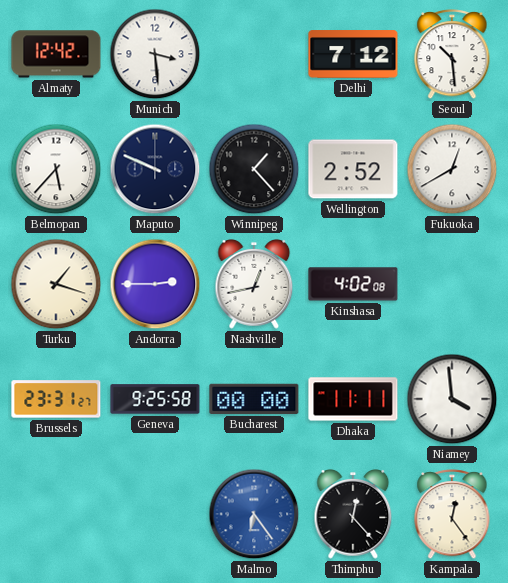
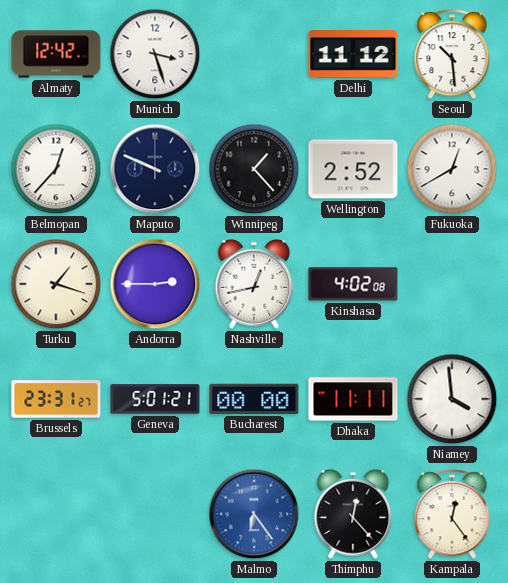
Munich: 3:29 -> 3:27 (155, 54)
Delhi: 7:12 -> 11:12 (353, 54)
Belmopan: 5:37 -> 12:37 (56, 169)
Geneva: 9:25 -> 5:01 (155, 399)
